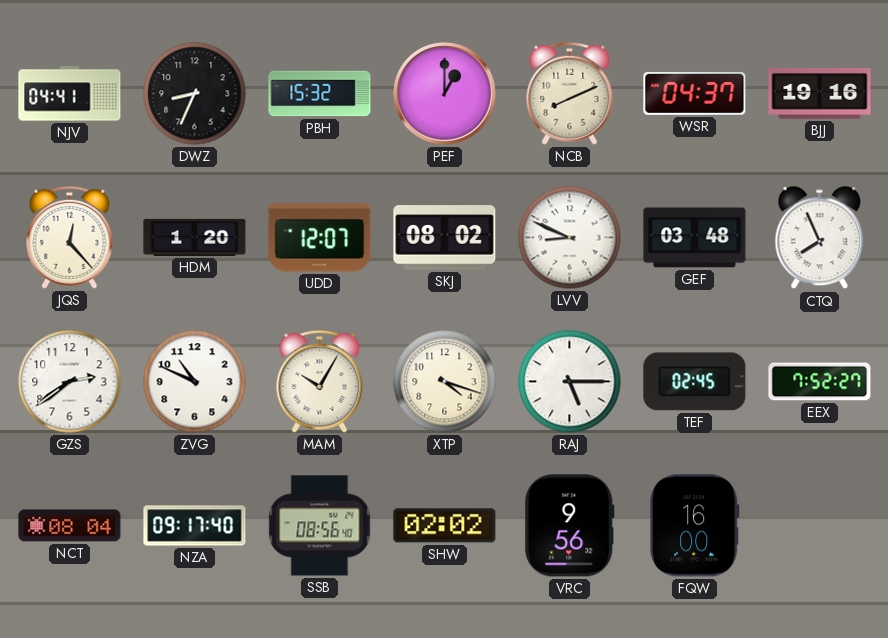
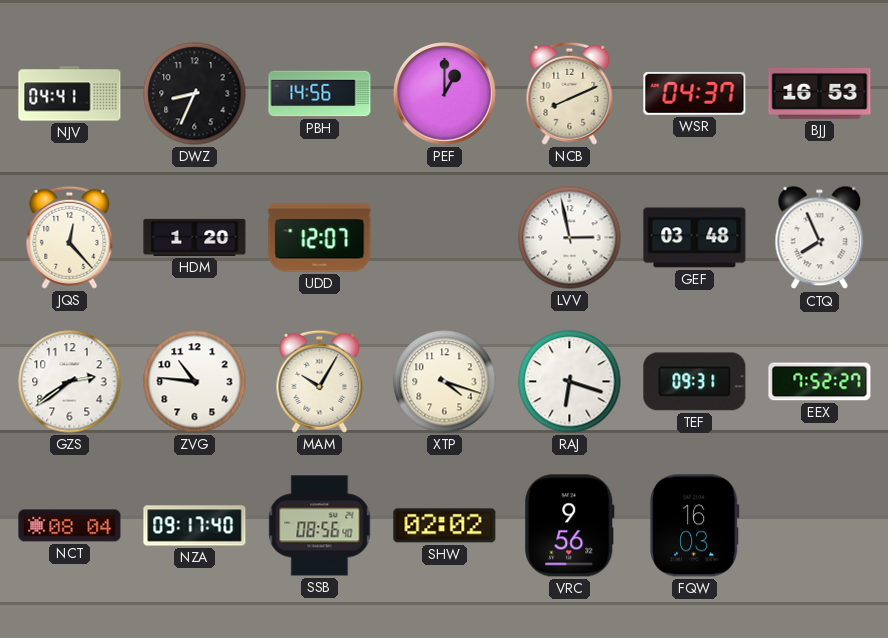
PBH: 15:32 -> 14:56 (320, 94)
BJJ: 19:16 -> 16:53 (820, 94)
SKJ: 08:02 -> none (445, 238)
LVV: 8:49 -> 2:58 (570, 238)
ZVG: 10:49 -> 10:46 (195, 382)
RAJ: 5:15 -> 6:18 (570, 382)
TEF: 02:45 -> 09:31 (695, 382)
FQW: 16:00 -> 16:03 (695, 526)
